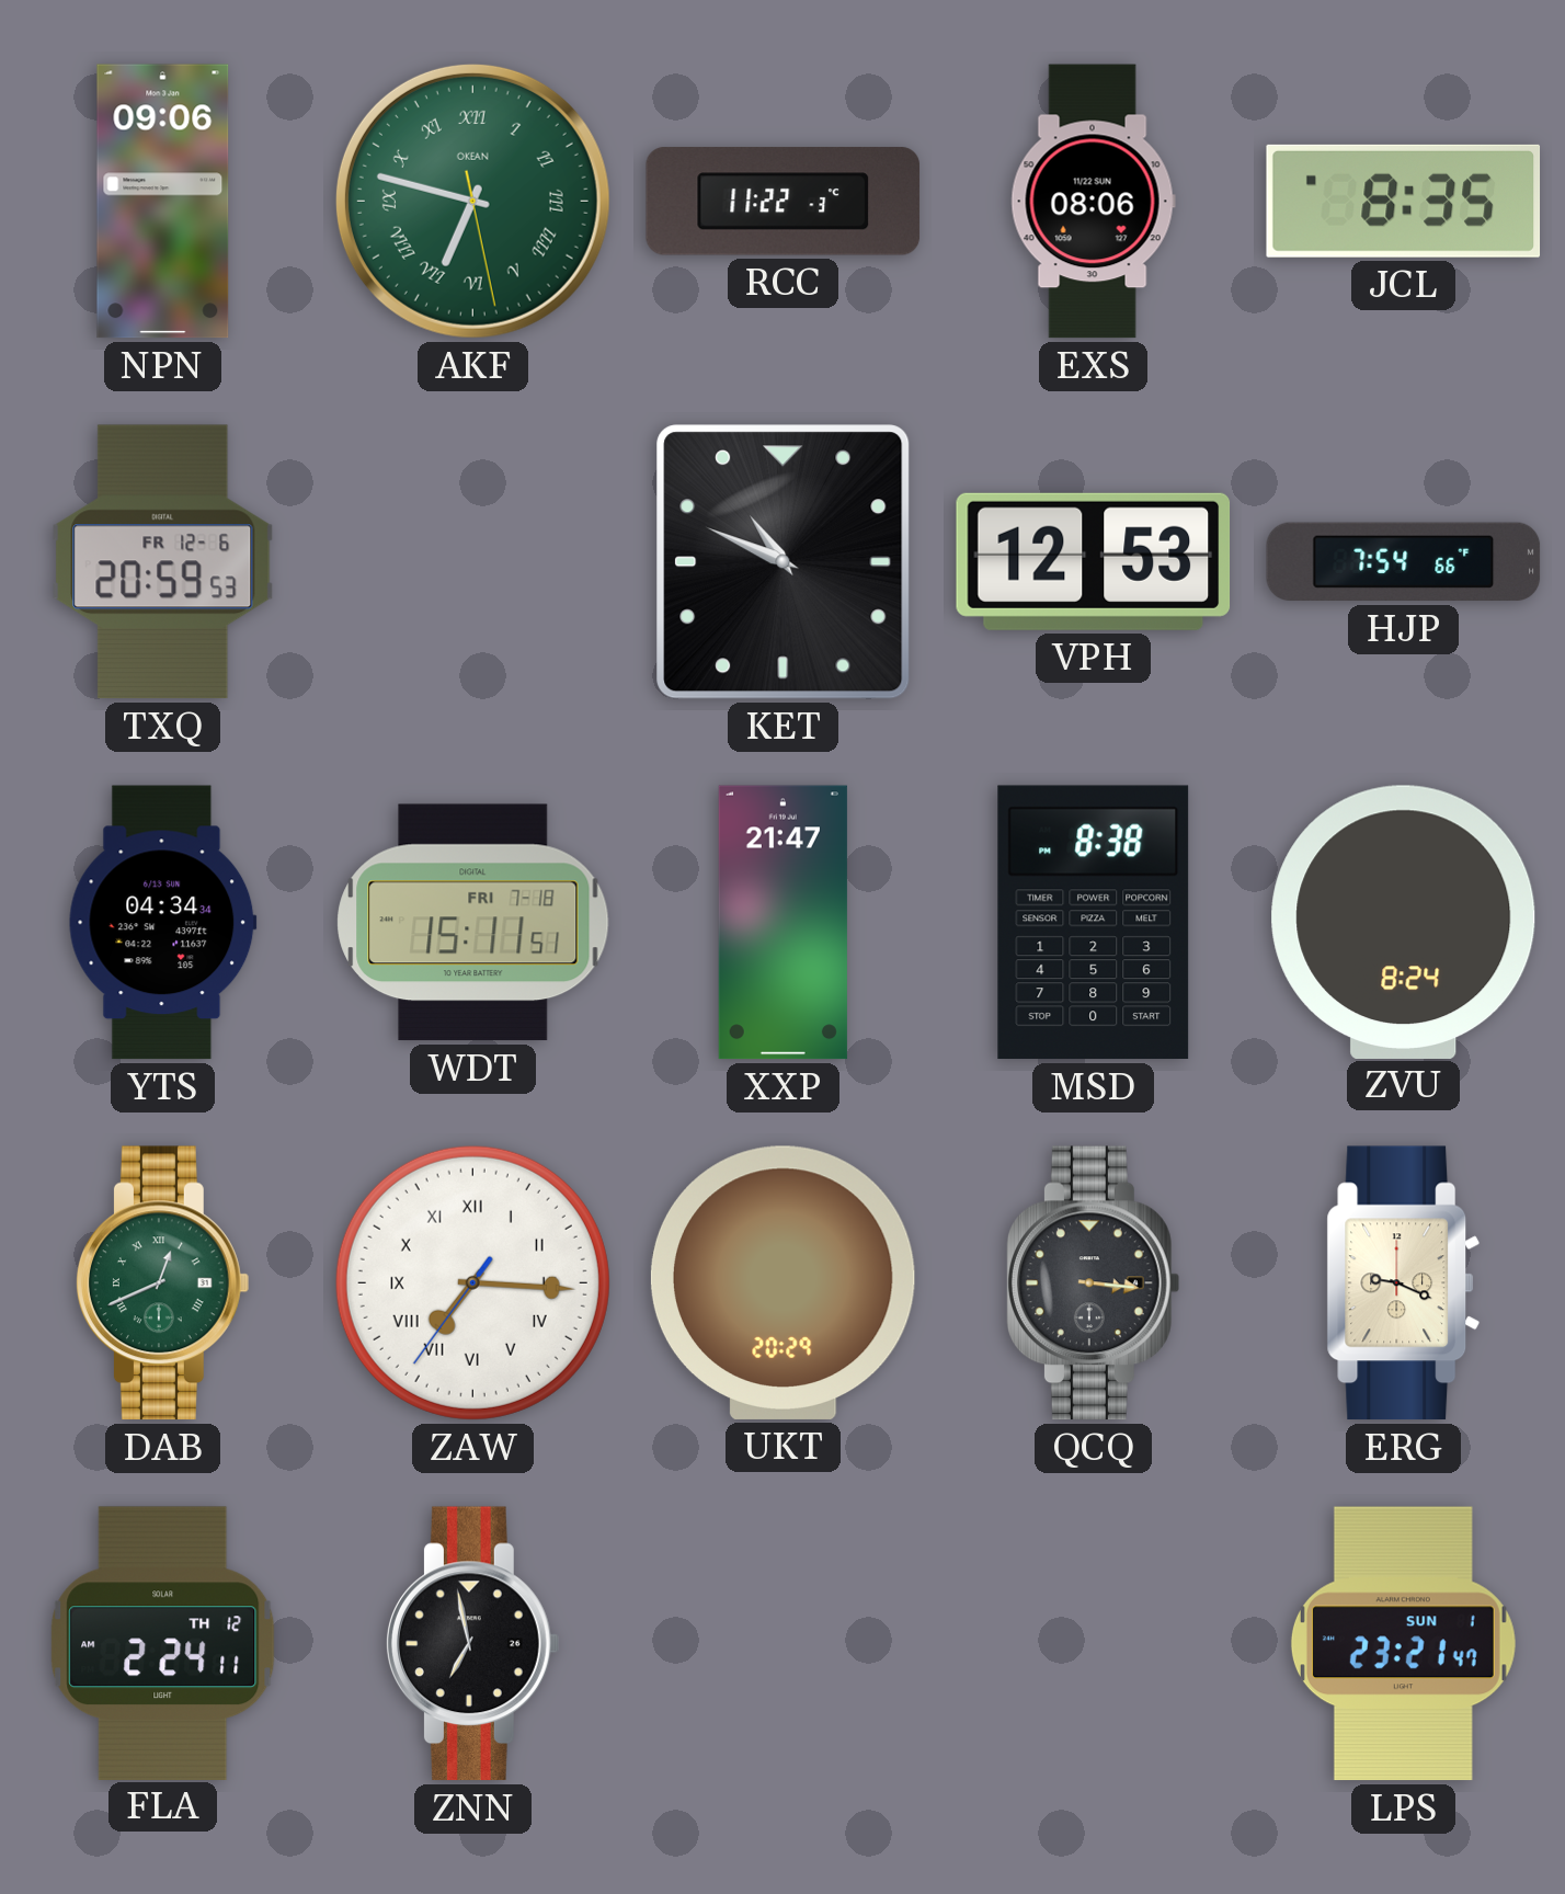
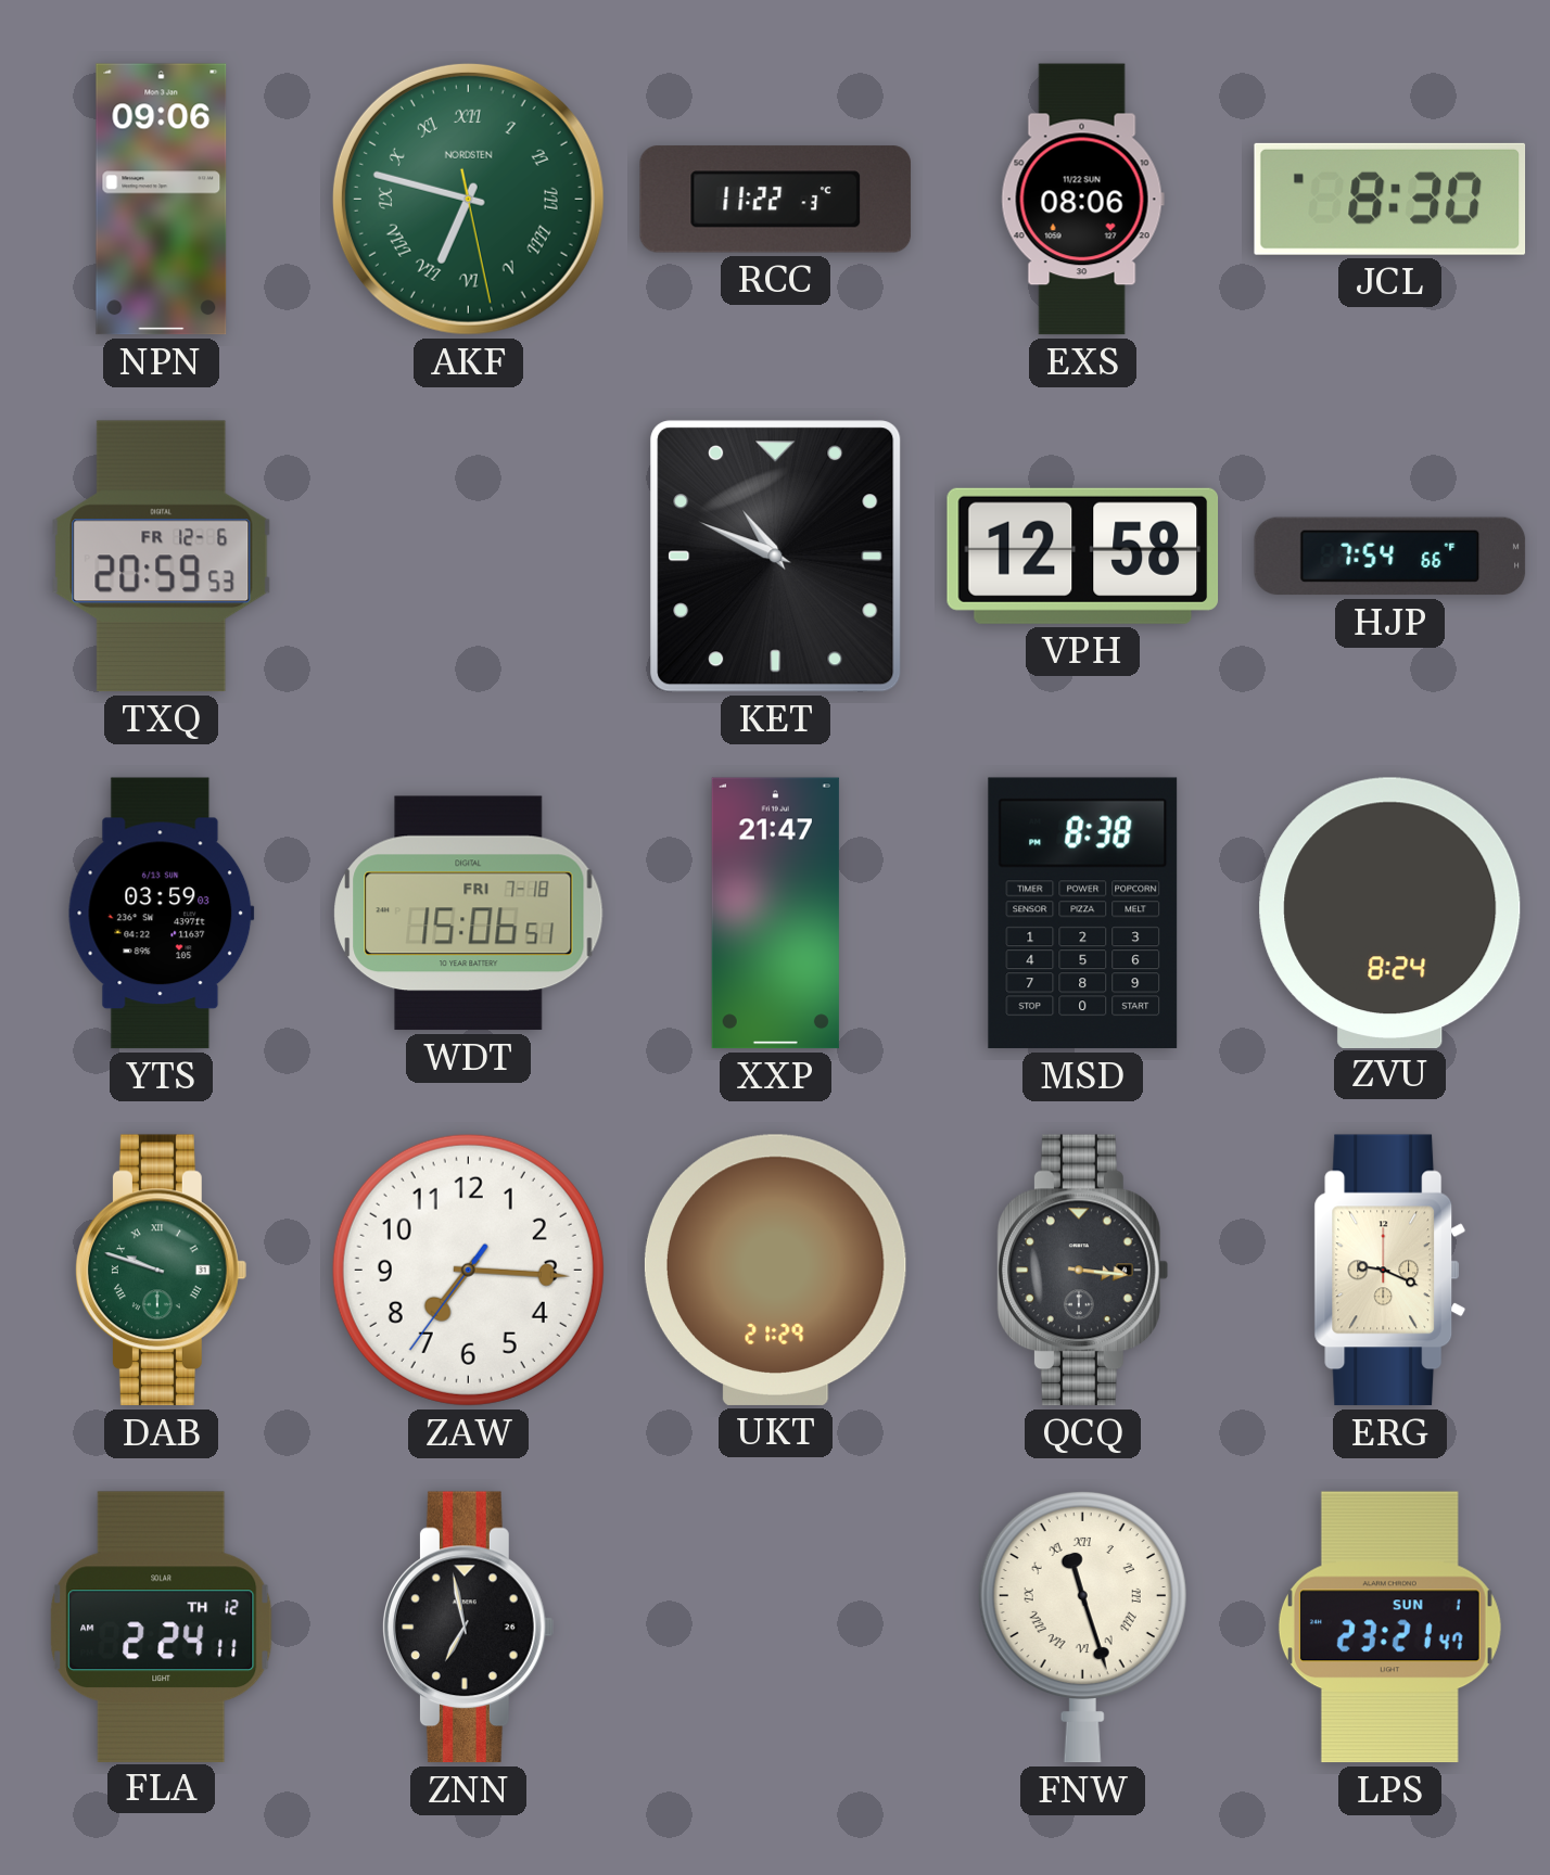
AKF brand: OKEAN -> NORDSTEN (468, 199)
JCL: 8:35 -> 8:30 (1390, 199)
VPH: 12:53 -> 12:58 (1083, 556)
YTS: 04:34 -> 03:59 (161, 914)
WDT: 15:11 -> 15:06 (469, 914)
DAB: 12:41 -> 9:48 (161, 1271)
ZAW numerals: Roman -> Arabic (468, 1270)
UKT: 20:29 -> 21:29 (775, 1270)
FNW: none -> 11:27 (1082, 1627)
